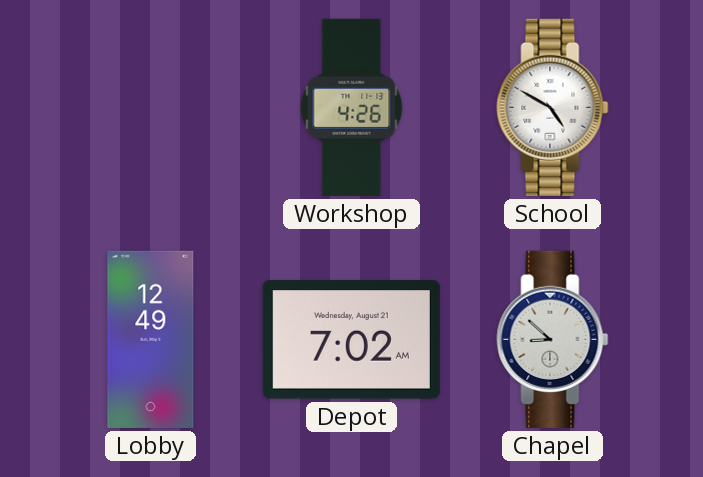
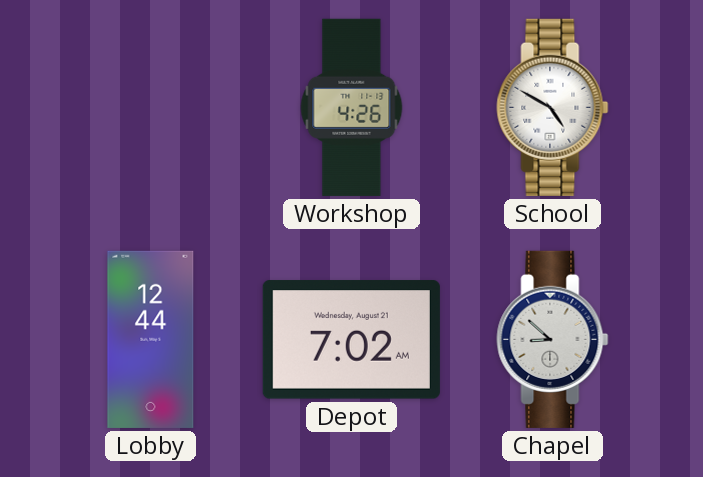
Lobby: 12:49 -> 12:44 (151, 339)
